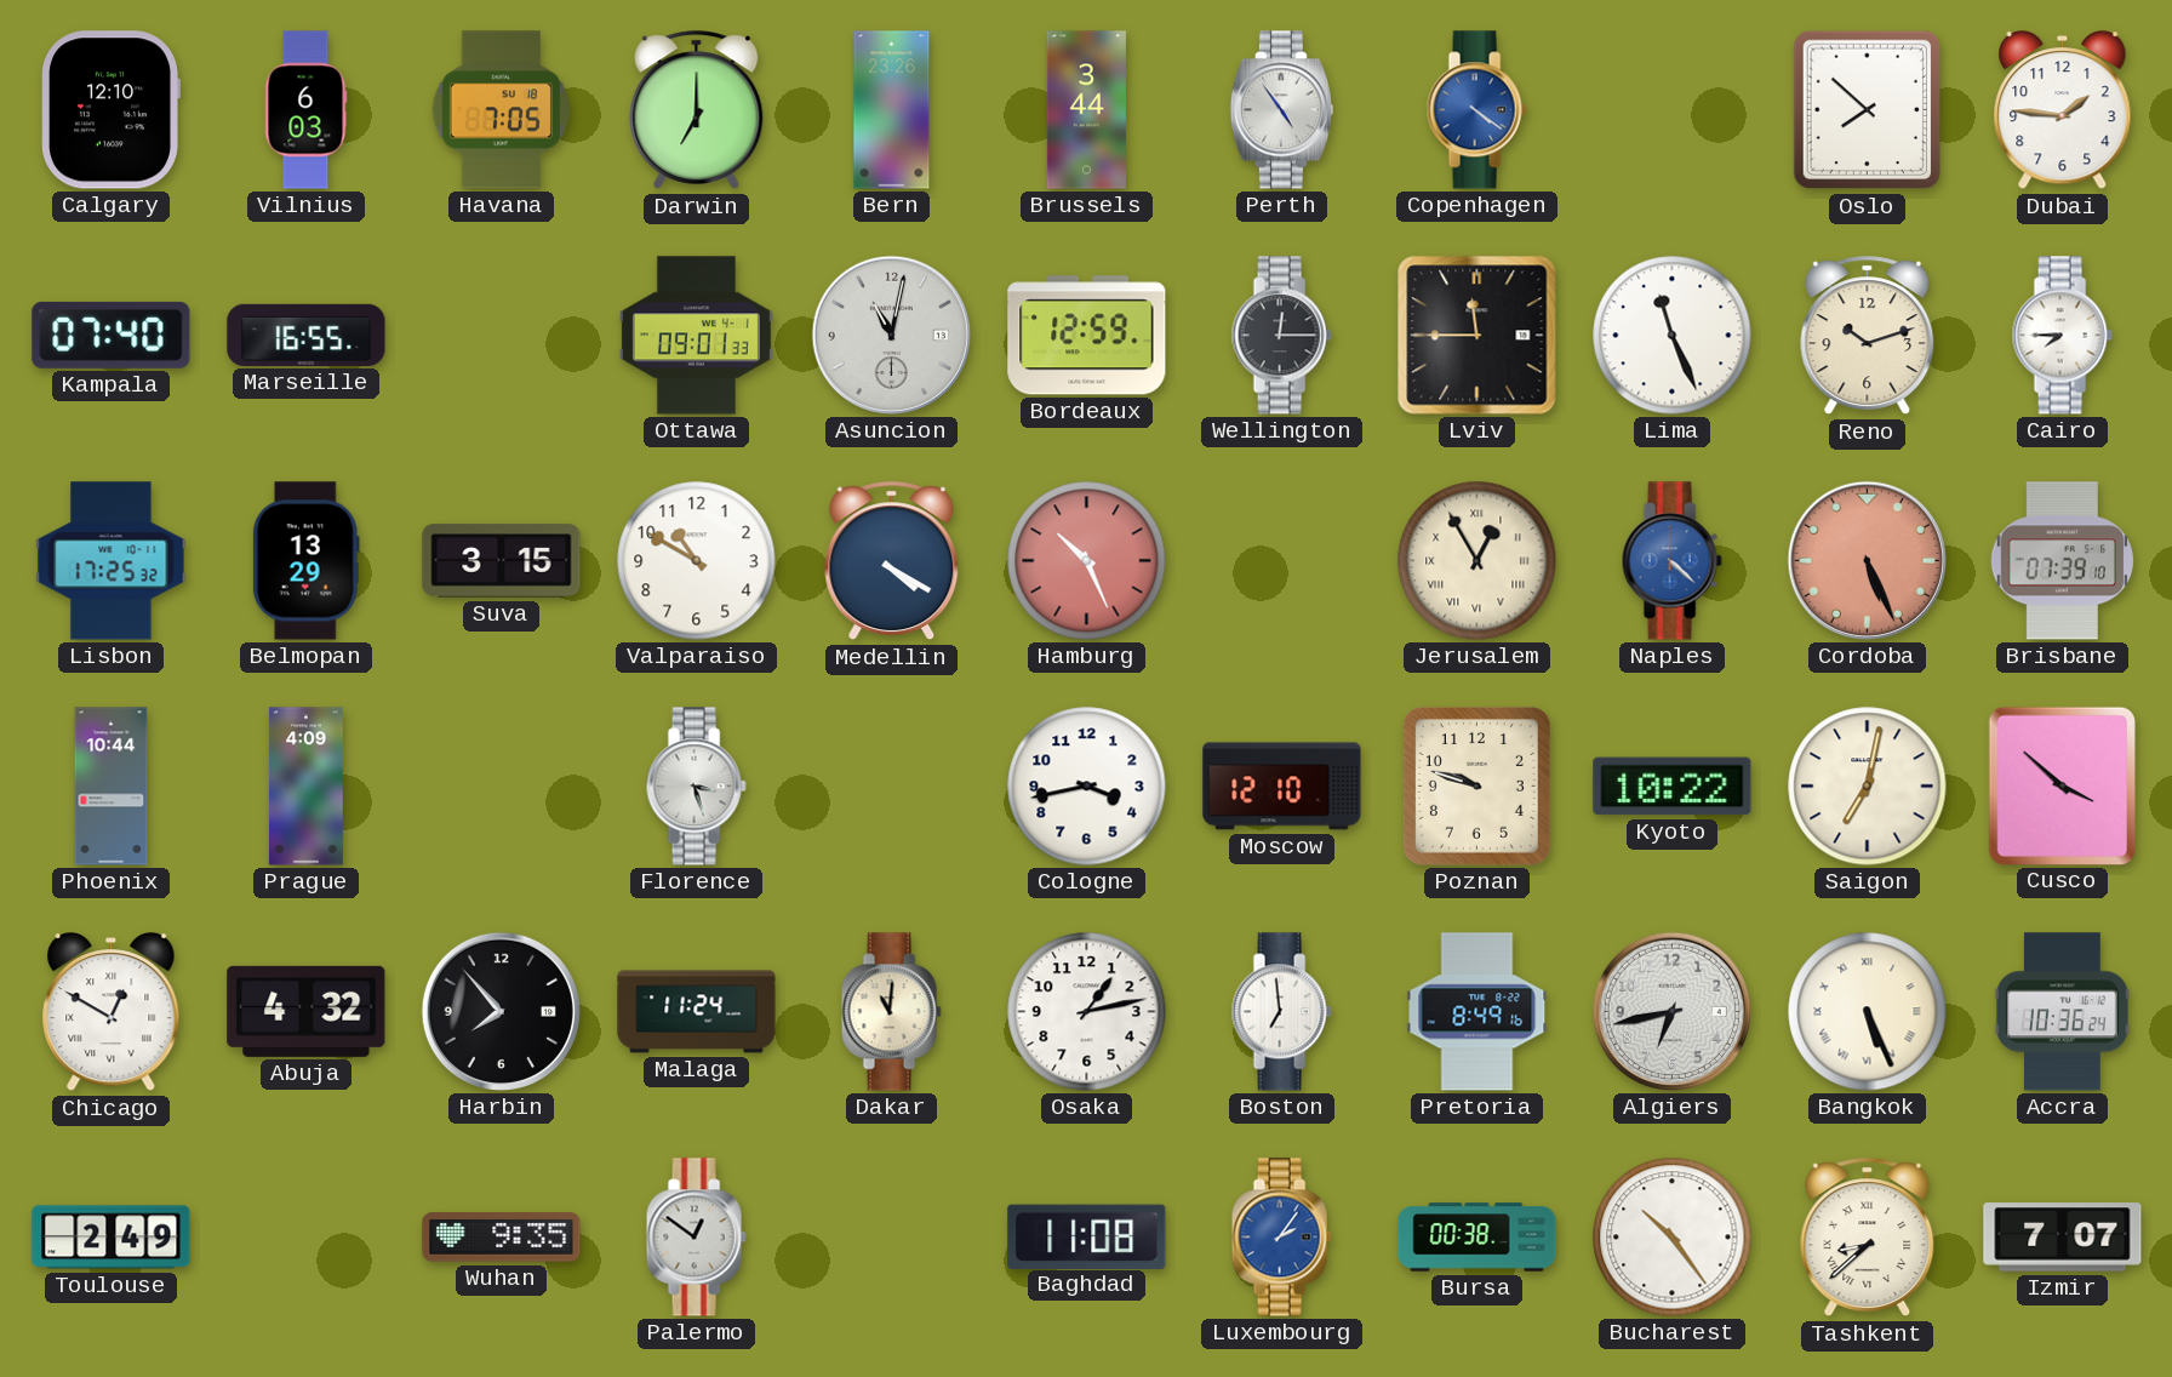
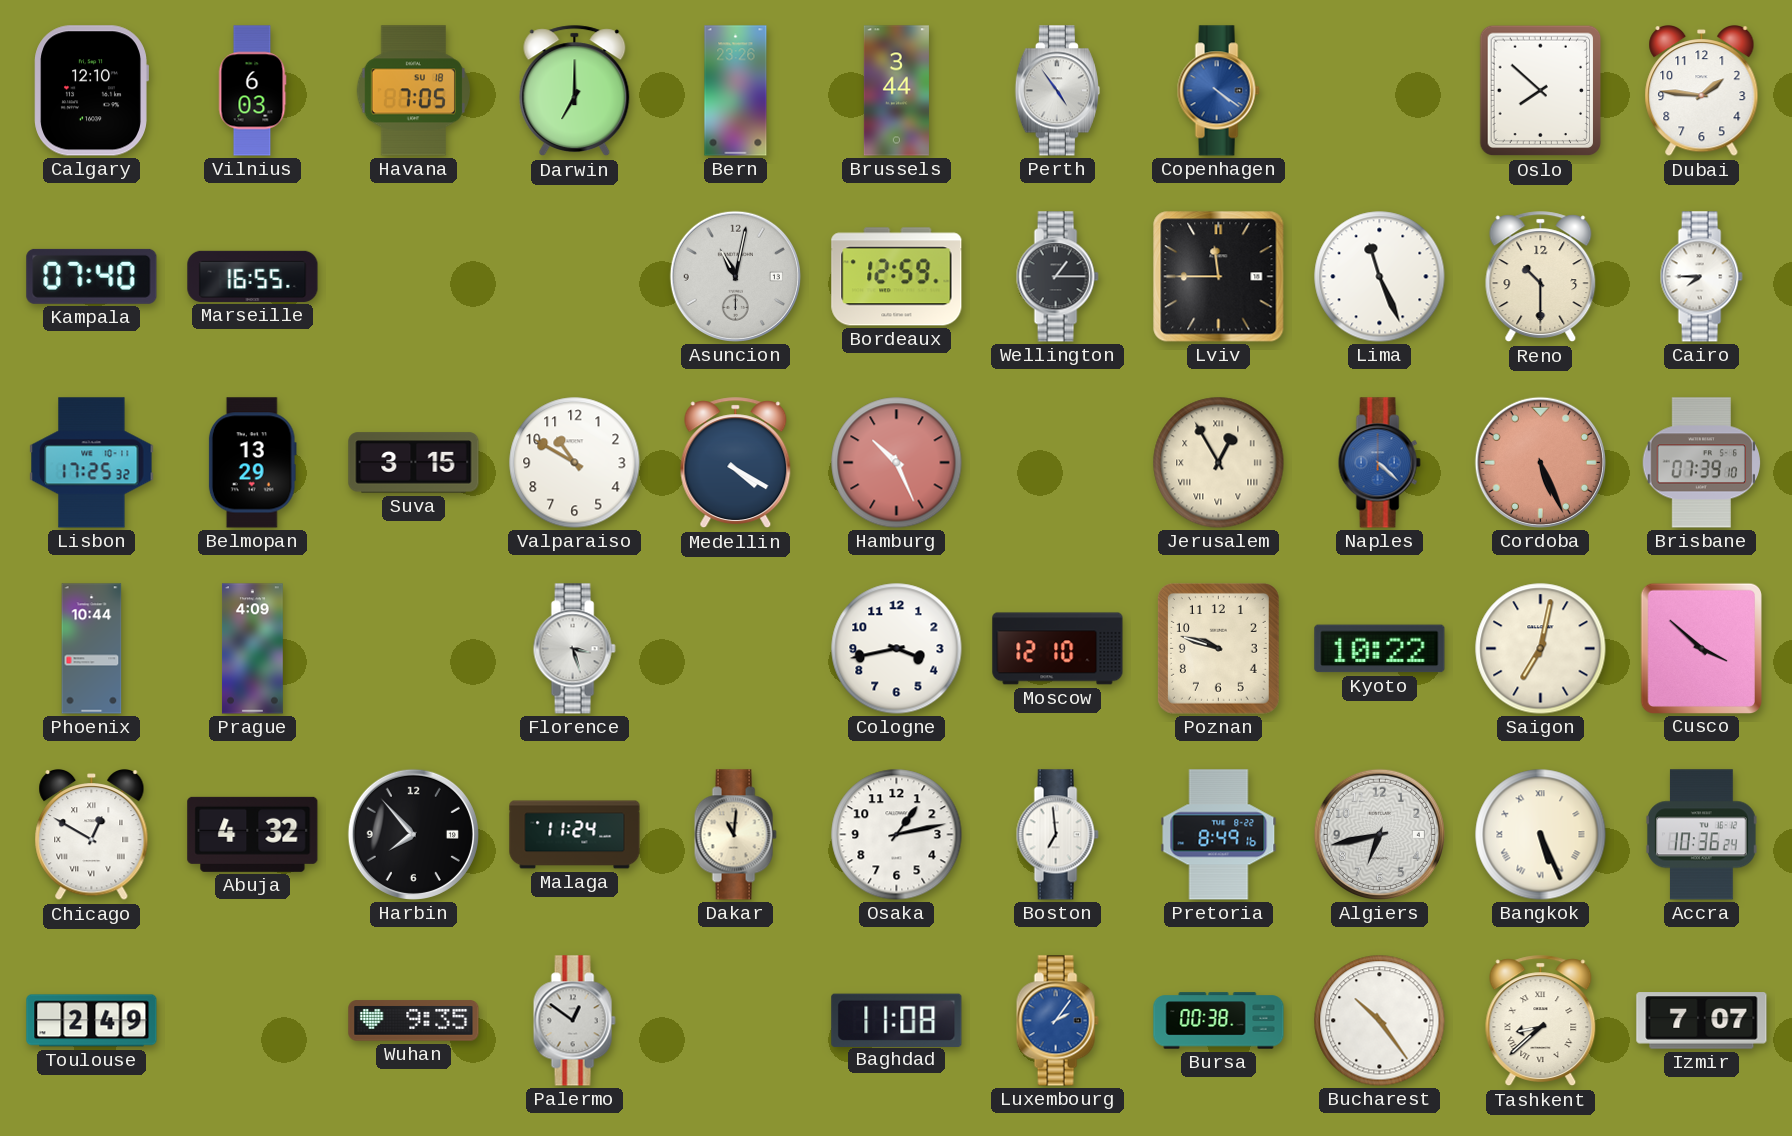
Ottawa: 09:01 -> none (696, 336)
Wellington: 12:15 -> 1:15 (1057, 277)
Reno: 10:12 -> 10:30 (1541, 277)
